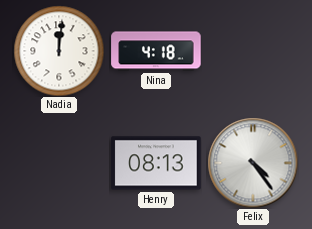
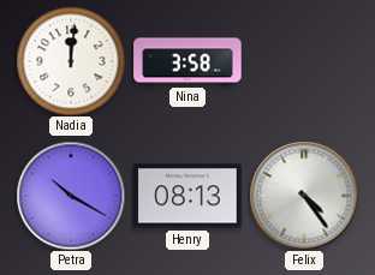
Nina: 4:18 -> 3:58 (187, 61)
Petra: none -> 10:20 (71, 196)
